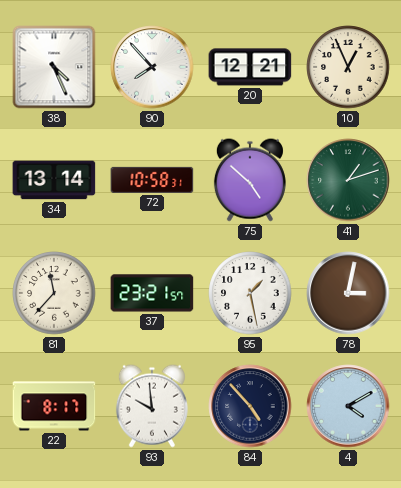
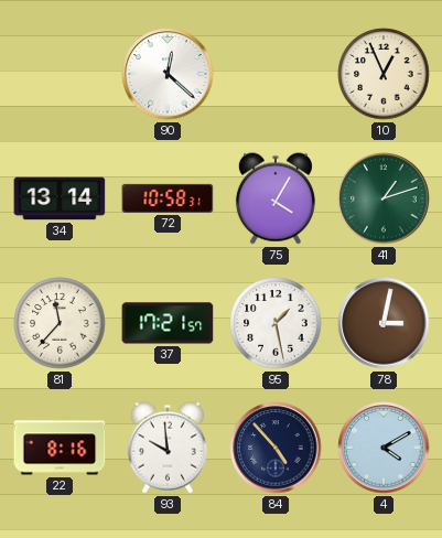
38: 4:26 -> none (54, 67)
90: 7:53 -> 12:22 (168, 74)
20: 12:21 -> none (250, 67)
75: 4:52 -> 4:05 (276, 198)
37: 23:21 -> 17:21 (168, 323)
22: 8:17 -> 8:16 (60, 448)
